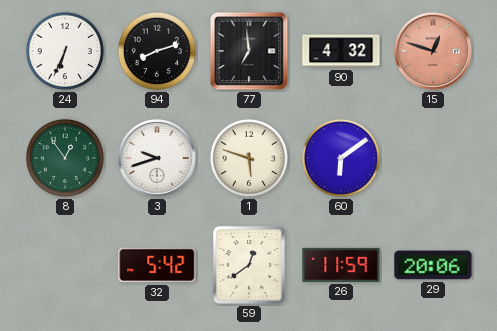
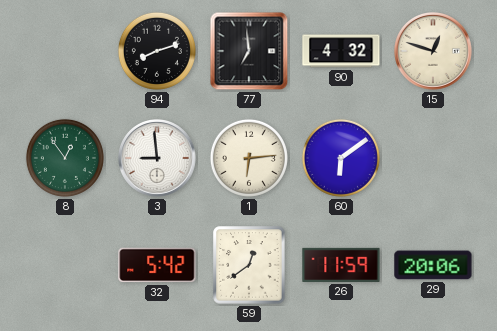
24: 6:34 -> none (65, 51)
15 dial: salmon -> cream (434, 52)
3: 9:42 -> 8:59 (158, 159)
1: 5:48 -> 6:14 (249, 158)
